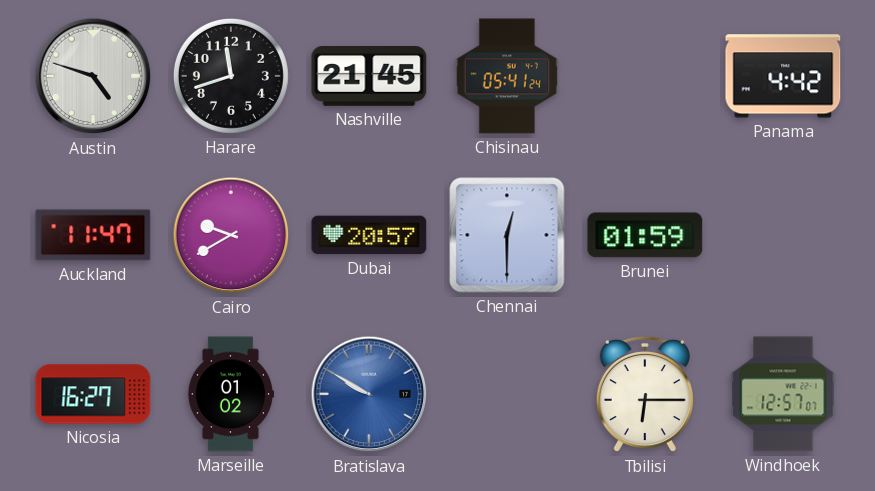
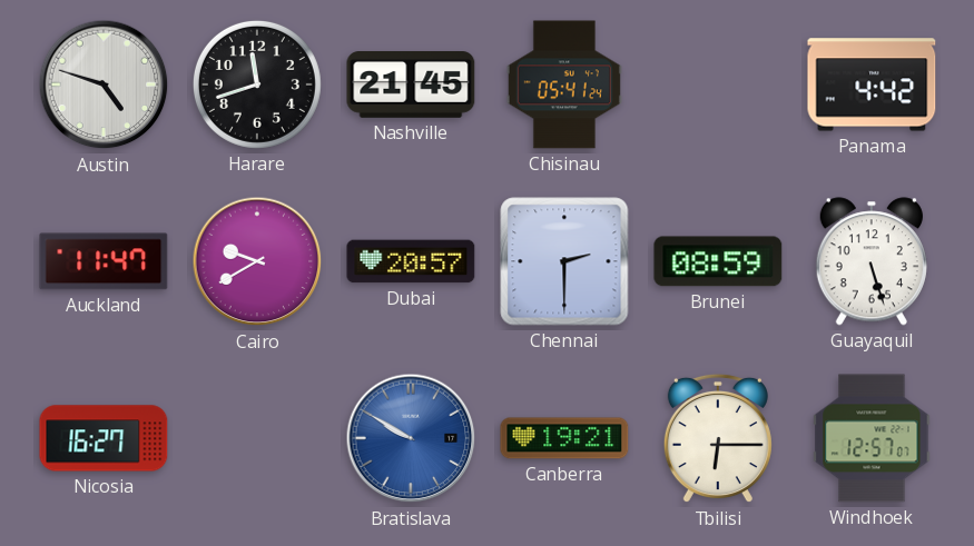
Chennai: 12:30 -> 2:30 (564, 261)
Brunei: 01:59 -> 08:59 (718, 261)
Guayaquil: none -> 5:27 (872, 261)
Marseille: 01:02 -> none (231, 394)
Canberra: none -> 19:21 (564, 438)
